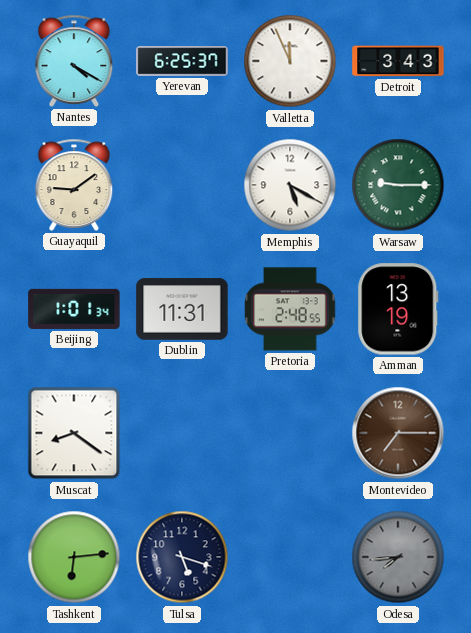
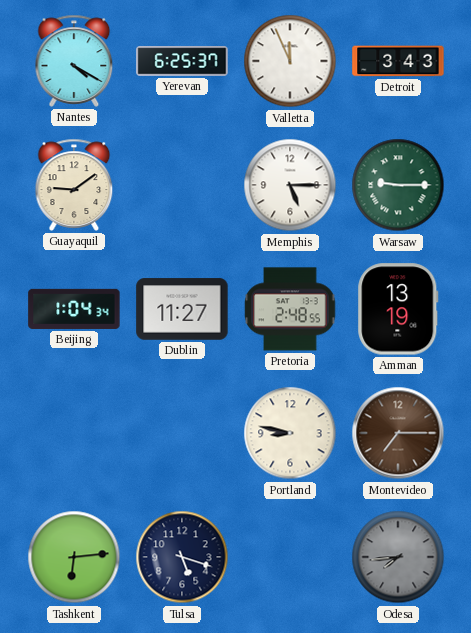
Memphis: 5:20 -> 5:15 (290, 185)
Beijing: 1:01 -> 1:04 (74, 309)
Dublin: 11:31 -> 11:27 (182, 309)
Muscat: 8:21 -> none (74, 433)
Portland: none -> 8:47 (290, 433)
